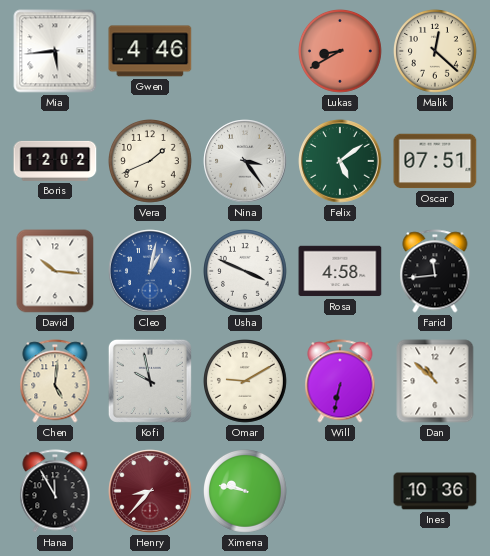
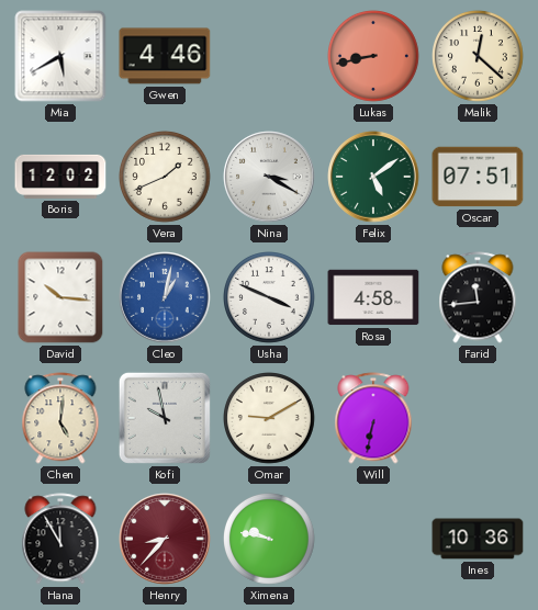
Mia: 5:44 -> 5:40 (60, 56)
Lukas: 8:40 -> 8:43 (374, 57)
Nina: 3:24 -> 3:20 (269, 177)
Dan: 10:52 -> none (435, 381)
